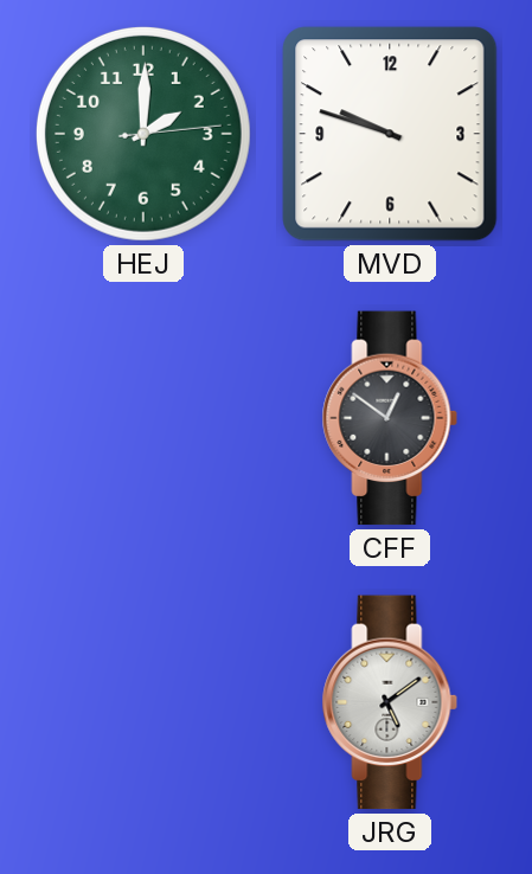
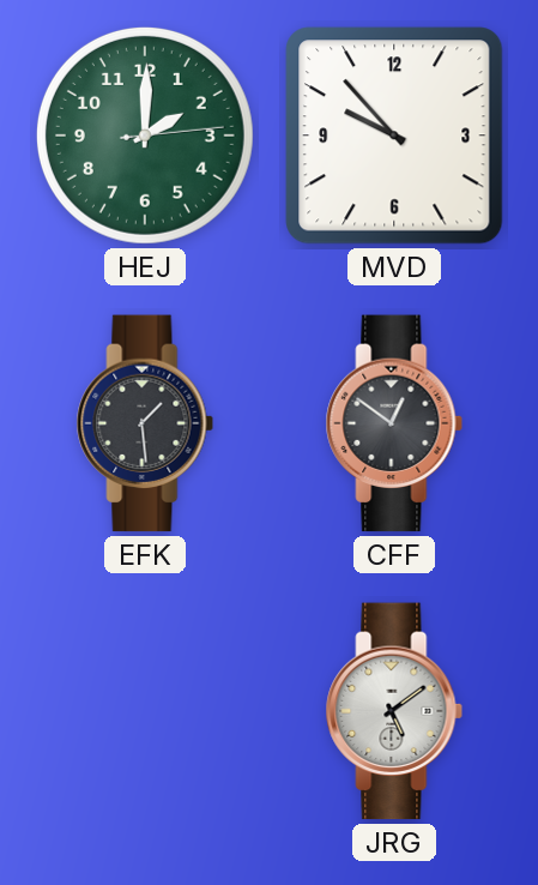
MVD: 9:48 -> 9:53 (394, 136)
EFK: none -> 1:29 (145, 423)
